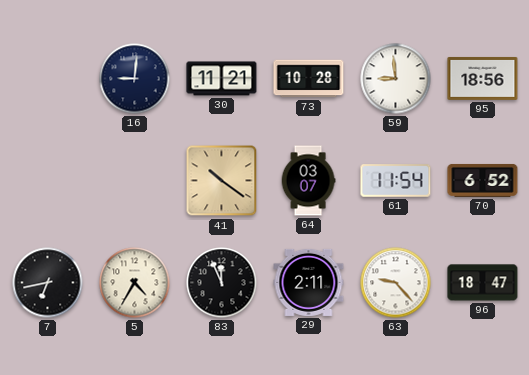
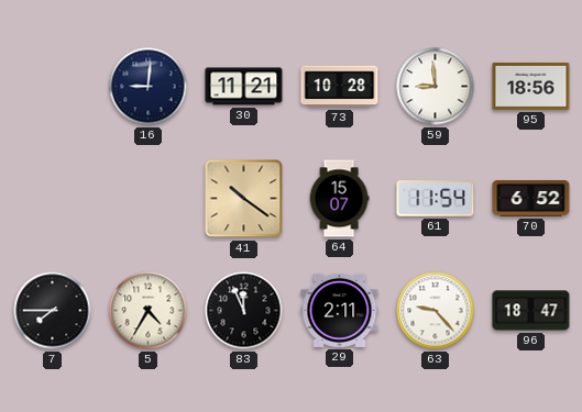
64: 03:07 -> 15:07 (339, 199)
7: 6:43 -> 7:45 (53, 311)
